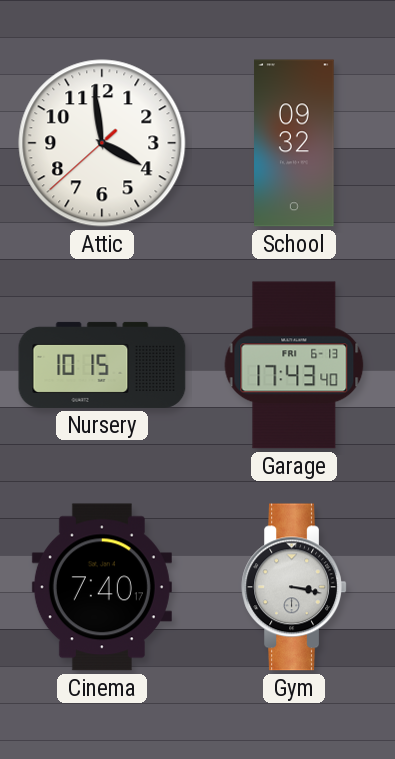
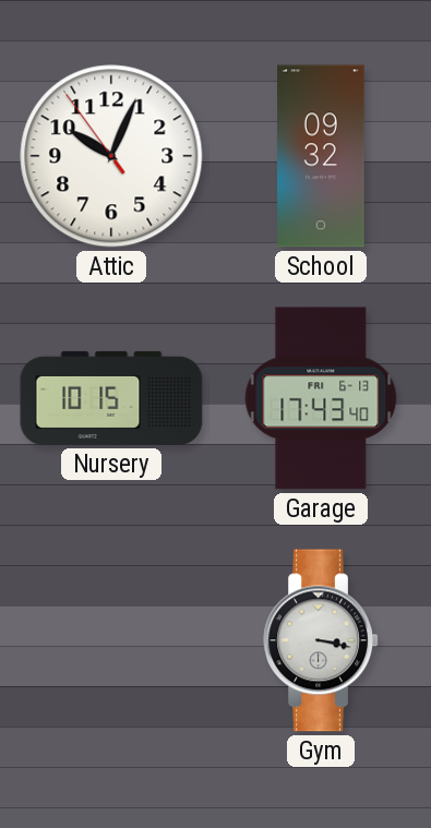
Attic: 3:58 -> 10:03 (111, 156)
Cinema: 7:40 -> none (102, 587)
